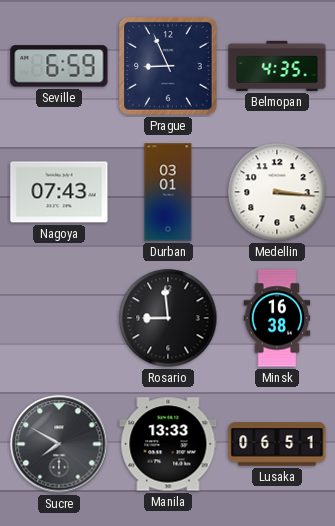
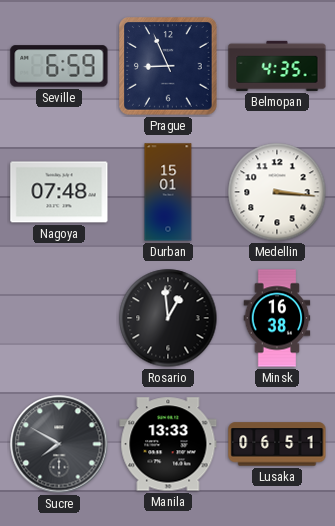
Nagoya: 07:43 -> 07:48 (59, 192)
Durban: 03:01 -> 15:01 (168, 192)
Rosario: 8:59 -> 12:59 (168, 318)
